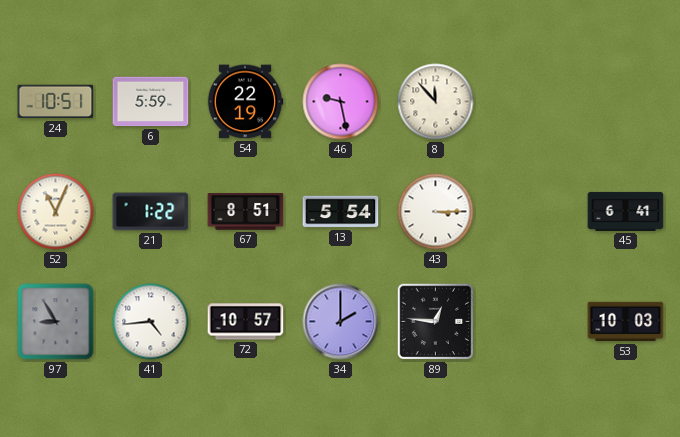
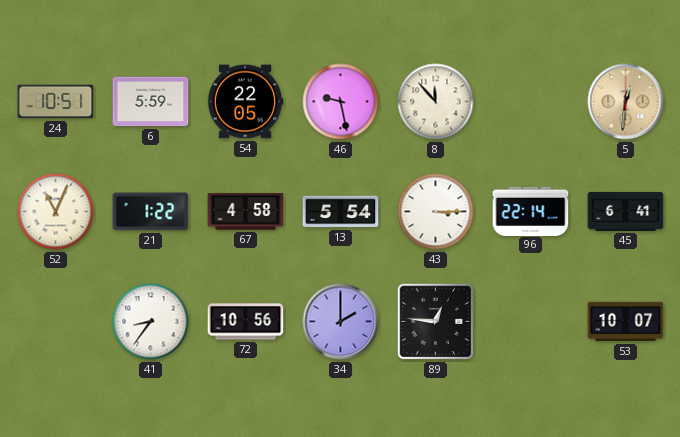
54: 22:19 -> 22:05 (245, 102)
5: none -> 12:31 (626, 102)
67: 8:51 -> 4:58 (246, 212)
96: none -> 22:14 (531, 211)
97: 8:55 -> none (56, 322)
41: 4:44 -> 8:36 (151, 322)
72: 10:57 -> 10:56 (246, 322)
53: 10:03 -> 10:07 (626, 322)
